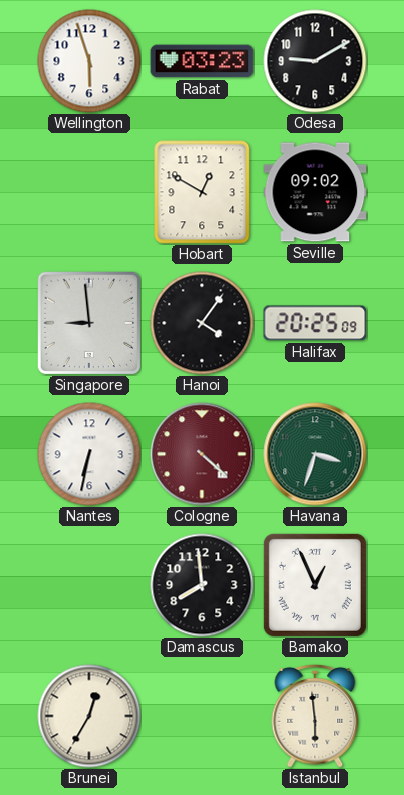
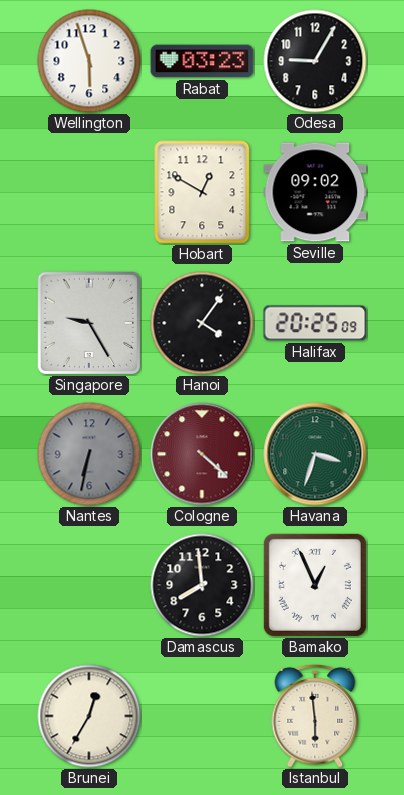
Odesa: 9:10 -> 9:05 (315, 61)
Singapore: 8:59 -> 9:25 (88, 322)
Nantes dial: white -> grey (89, 454)
